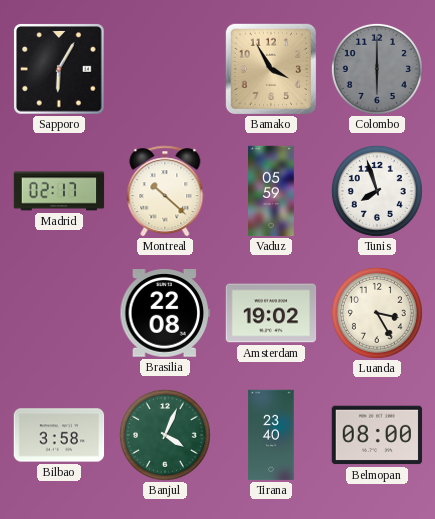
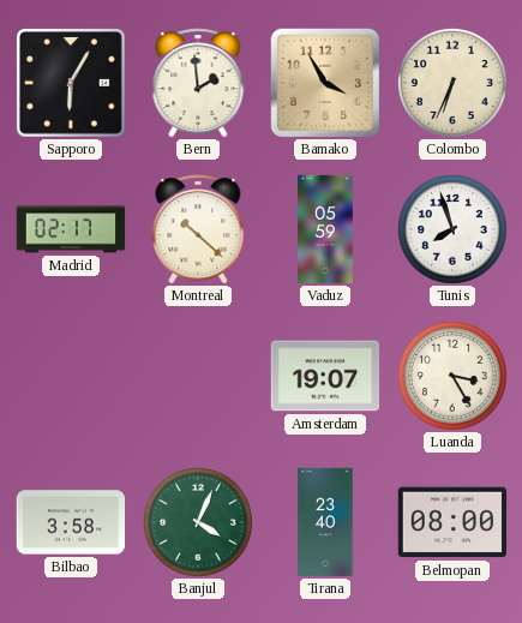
Bern: none -> 1:59 (198, 83)
Colombo: 6:00 -> 6:34 (452, 83)
Colombo dial: grey -> cream (452, 83)
Brasilia: 22:08 -> none (165, 313)
Amsterdam: 19:02 -> 19:07 (325, 376)
